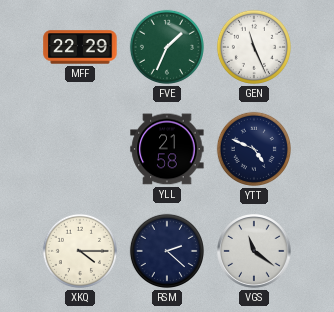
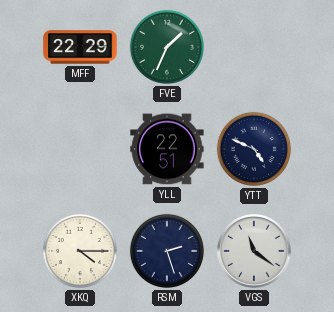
GEN: 11:26 -> none (254, 47)
YLL: 21:58 -> 22:51 (167, 149)
RSM: 2:22 -> 2:27 (167, 251)
